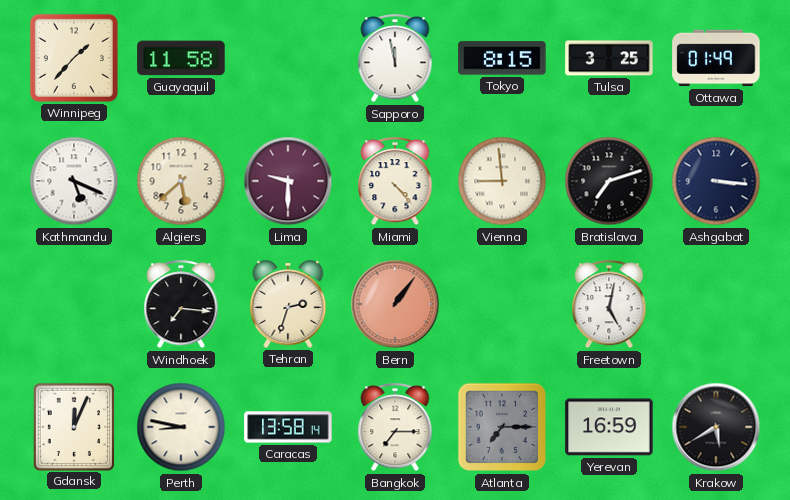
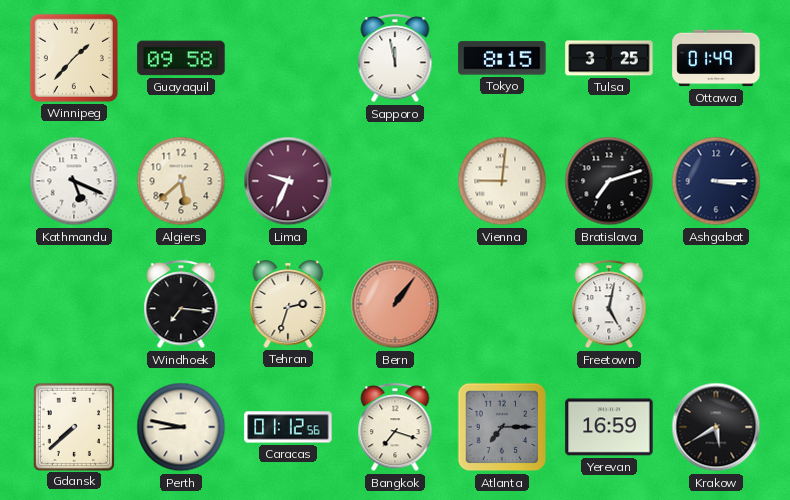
Guayaquil: 11:58 -> 09:58 (181, 58)
Lima: 9:30 -> 9:34 (288, 181)
Miami: 4:23 -> none (395, 182)
Vienna: 8:59 -> 9:01 (502, 181)
Ashgabat: 3:16 -> 3:15 (716, 181)
Gdansk: 12:04 -> 7:38 (73, 426)
Caracas: 13:58 -> 01:12 (288, 427)
Bangkok: 7:15 -> 7:18 (395, 428)
